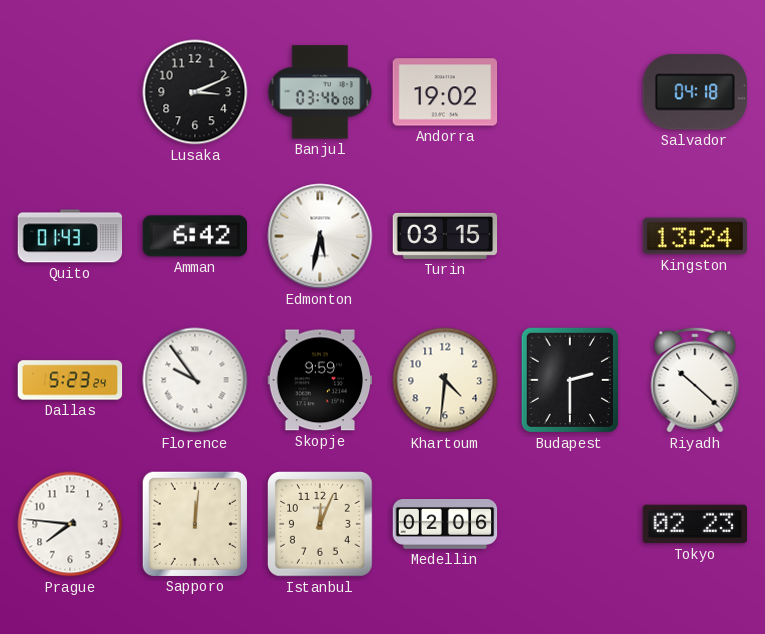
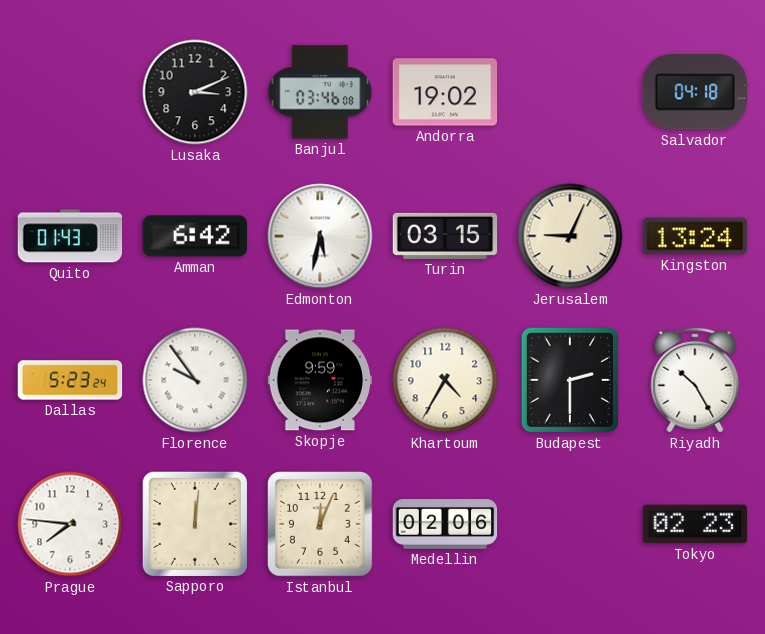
Jerusalem: none -> 9:04 (570, 236)
Khartoum: 4:31 -> 4:35 (445, 380)
Riyadh: 10:22 -> 10:25 (695, 380)
